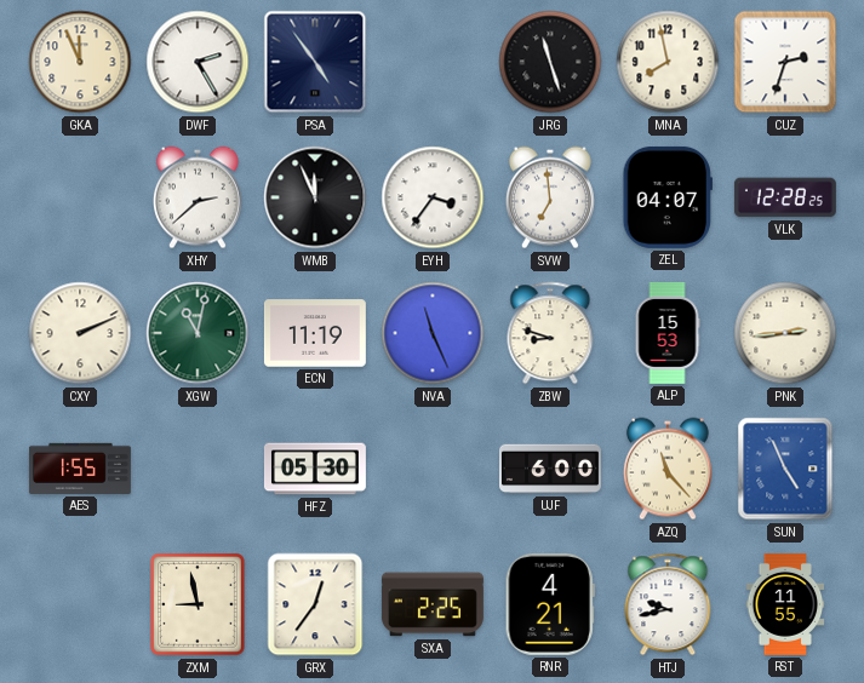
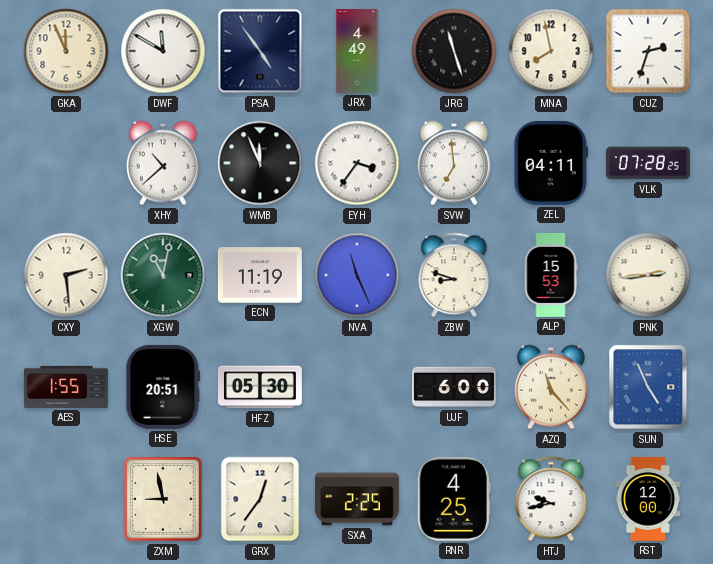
DWF: 2:25 -> 11:50 (163, 51)
JRX: none -> 4:49 (357, 51)
XHY: 2:38 -> 10:38 (163, 163)
ZEL: 04:07 -> 04:11 (550, 163)
VLK: 12:28 -> 07:28 (648, 163)
CXY: 2:11 -> 2:29 (66, 275)
HSE: none -> 20:51 (163, 387)
RNR: 4:21 -> 4:25 (454, 499)
RST: 11:55 -> 12:00 (648, 499)
